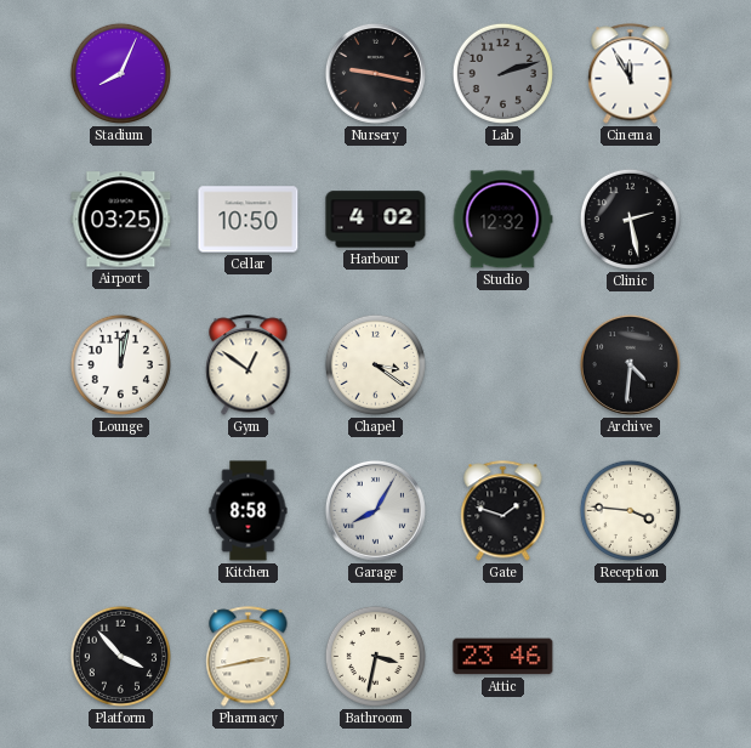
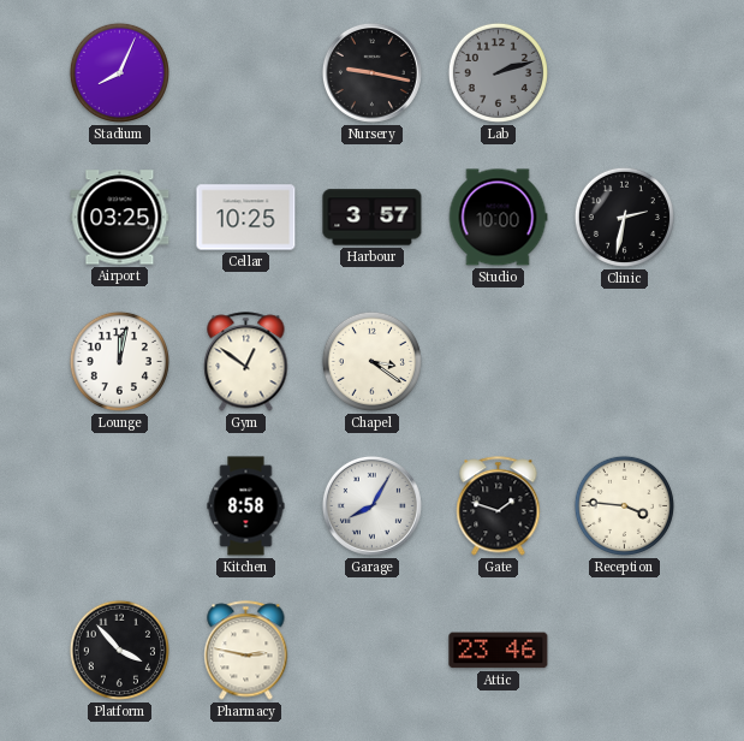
Cinema: 11:55 -> none (631, 74)
Cellar: 10:50 -> 10:25 (246, 218)
Harbour: 4:02 -> 3:57 (373, 218)
Studio: 12:32 -> 10:00 (498, 218)
Clinic: 2:28 -> 2:32 (624, 217)
Archive: 4:31 -> none (630, 364)
Pharmacy: 2:43 -> 2:47 (246, 651)
Bathroom: 3:32 -> none (375, 656)
